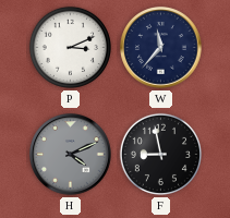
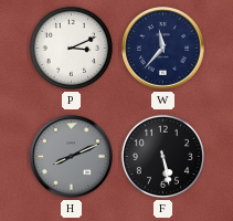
H: 4:11 -> 8:11 (72, 157)
F: 8:58 -> 5:28 (162, 156)
